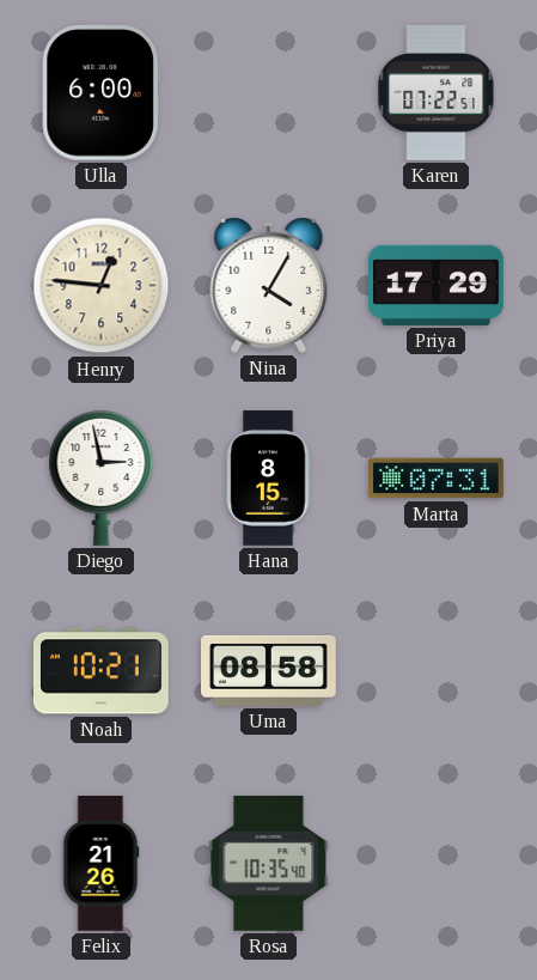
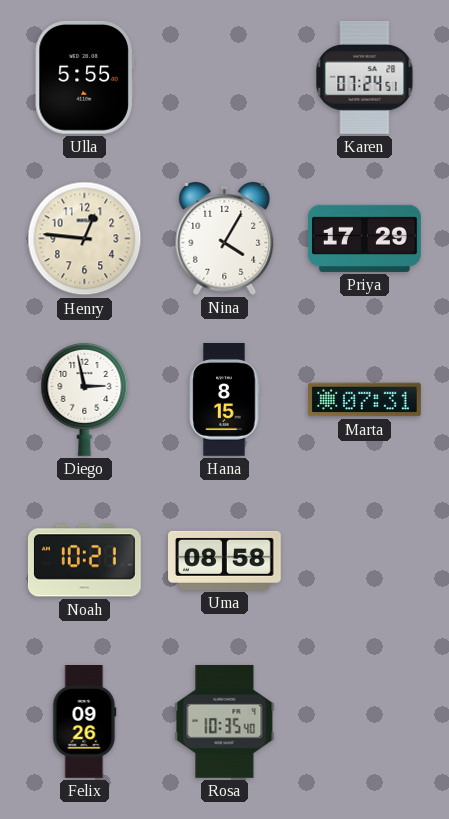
Ulla: 6:00 -> 5:55 (84, 77)
Karen: 07:22 -> 07:24 (365, 78)
Felix: 21:26 -> 09:26 (85, 722)
